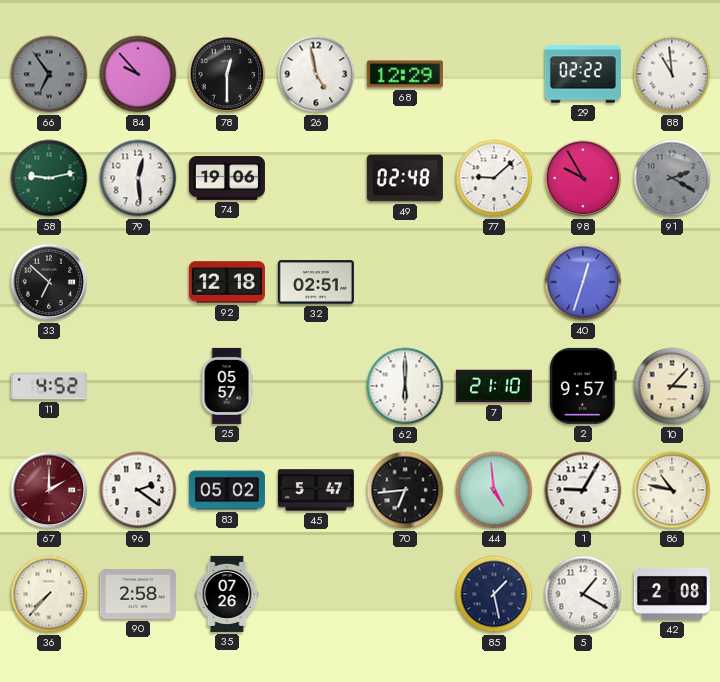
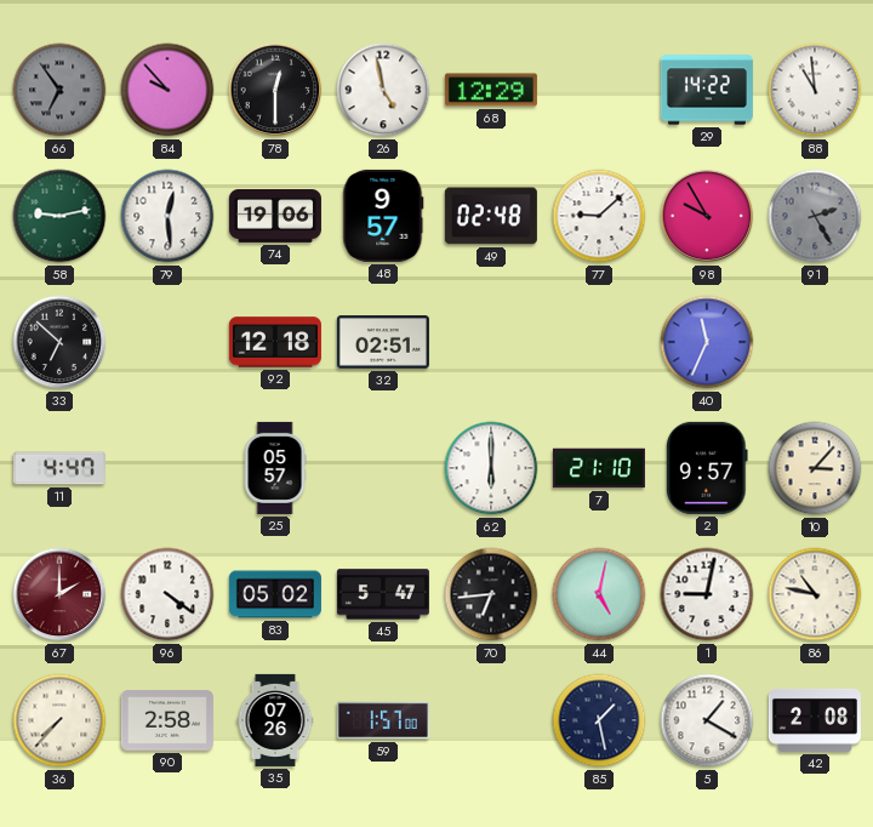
29: 02:22 -> 14:22 (707, 90)
48: none -> 9:57 (383, 216)
91: 2:20 -> 2:25 (815, 216)
40: 12:33 -> 11:34 (707, 342)
11: 4:52 -> 4:47 (59, 468)
96: 2:21 -> 4:21 (167, 594)
44: 4:59 -> 5:02 (599, 594)
1: 9:05 -> 9:02 (707, 594)
59: none -> 1:57 (383, 720)
